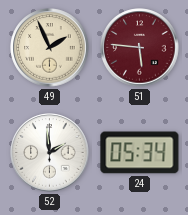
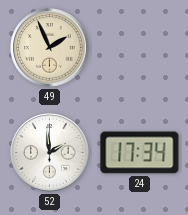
51: 5:46 -> none (140, 48)
24: 05:34 -> 17:34 (140, 153)
